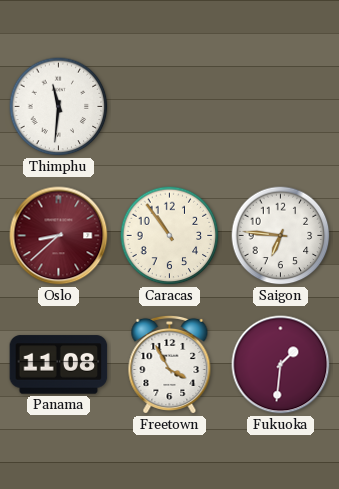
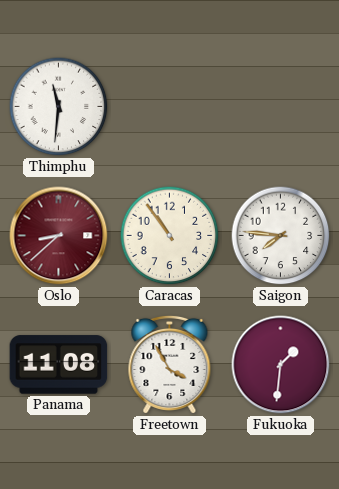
Saigon: 6:46 -> 7:46 (281, 236)
